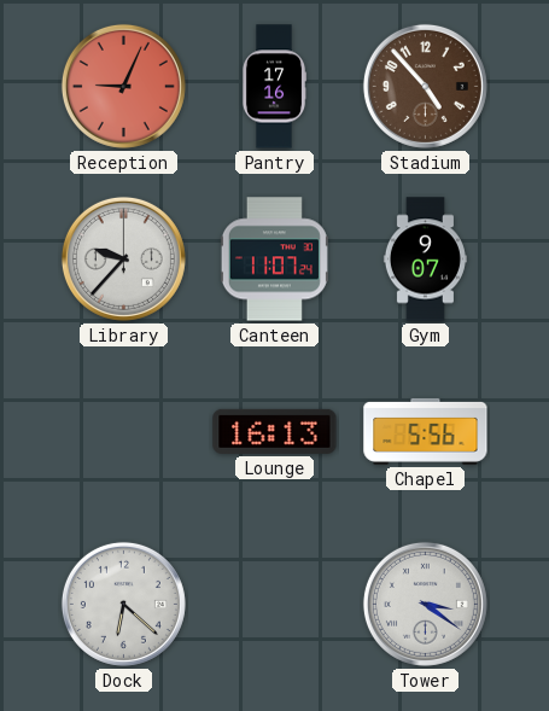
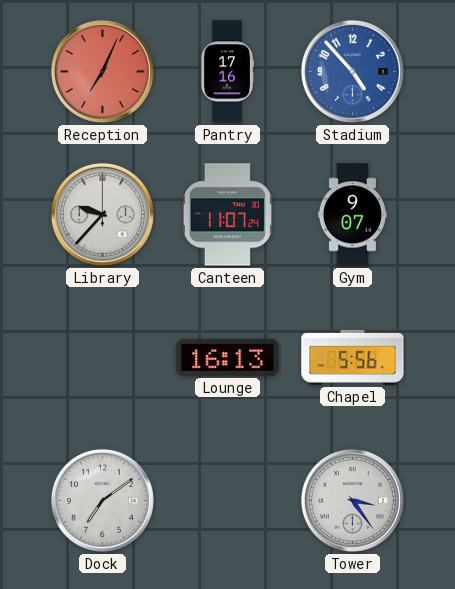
Reception: 9:04 -> 7:04 (102, 71)
Stadium dial: brown -> blue (352, 71)
Dock: 6:22 -> 7:09 (102, 500)
Tower: 3:21 -> 3:24 (352, 500)
